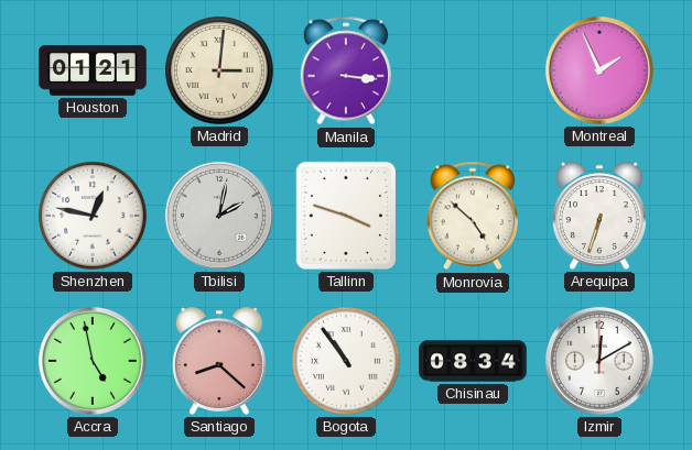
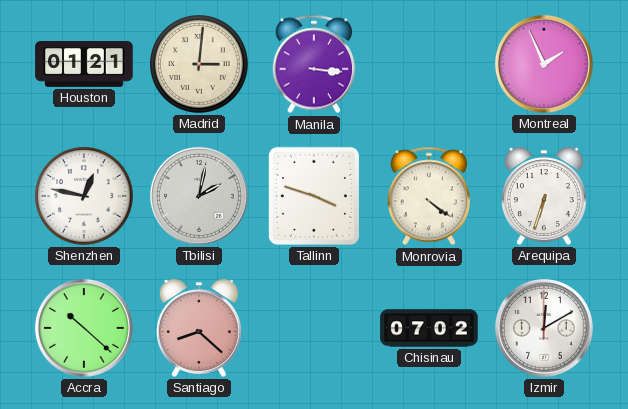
Monrovia: 4:52 -> 4:21 (428, 196)
Accra: 4:58 -> 10:22 (84, 328)
Bogota: 10:54 -> none (346, 361)
Chisinau: 08:34 -> 07:02 (429, 328)
